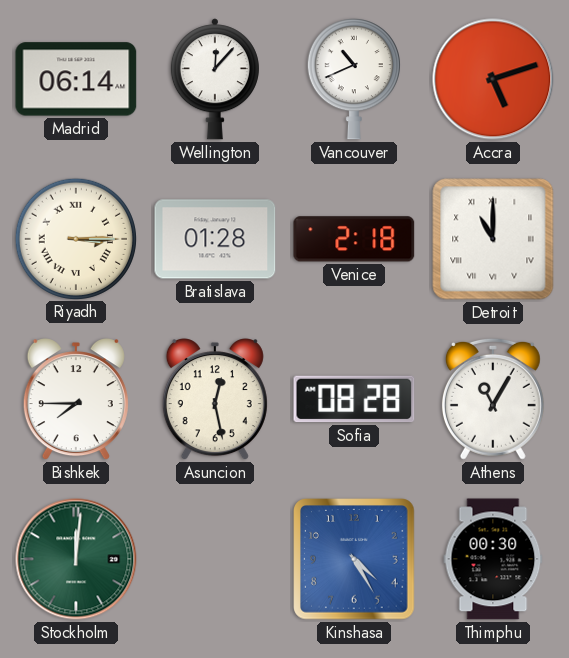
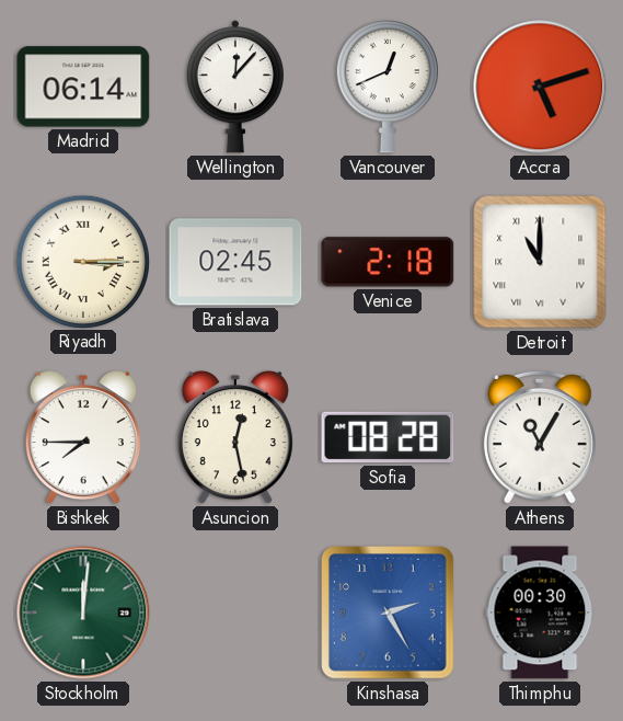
Vancouver: 10:41 -> 12:41 (388, 88)
Bratislava: 01:28 -> 02:45 (235, 262)
Kinshasa: 4:25 -> 2:25 (388, 613)
